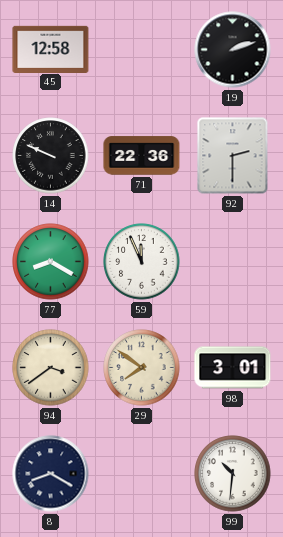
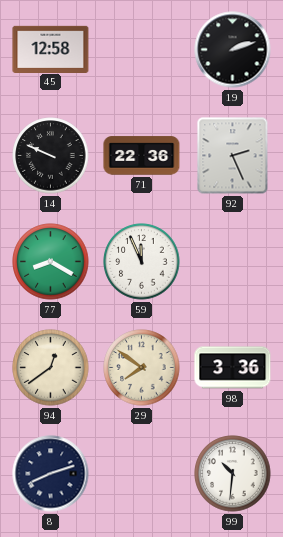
92: 2:30 -> 2:26 (233, 156)
94: 3:39 -> 12:39 (51, 368)
98: 3:01 -> 3:36 (233, 368)
8: 8:20 -> 8:12 (51, 474)
